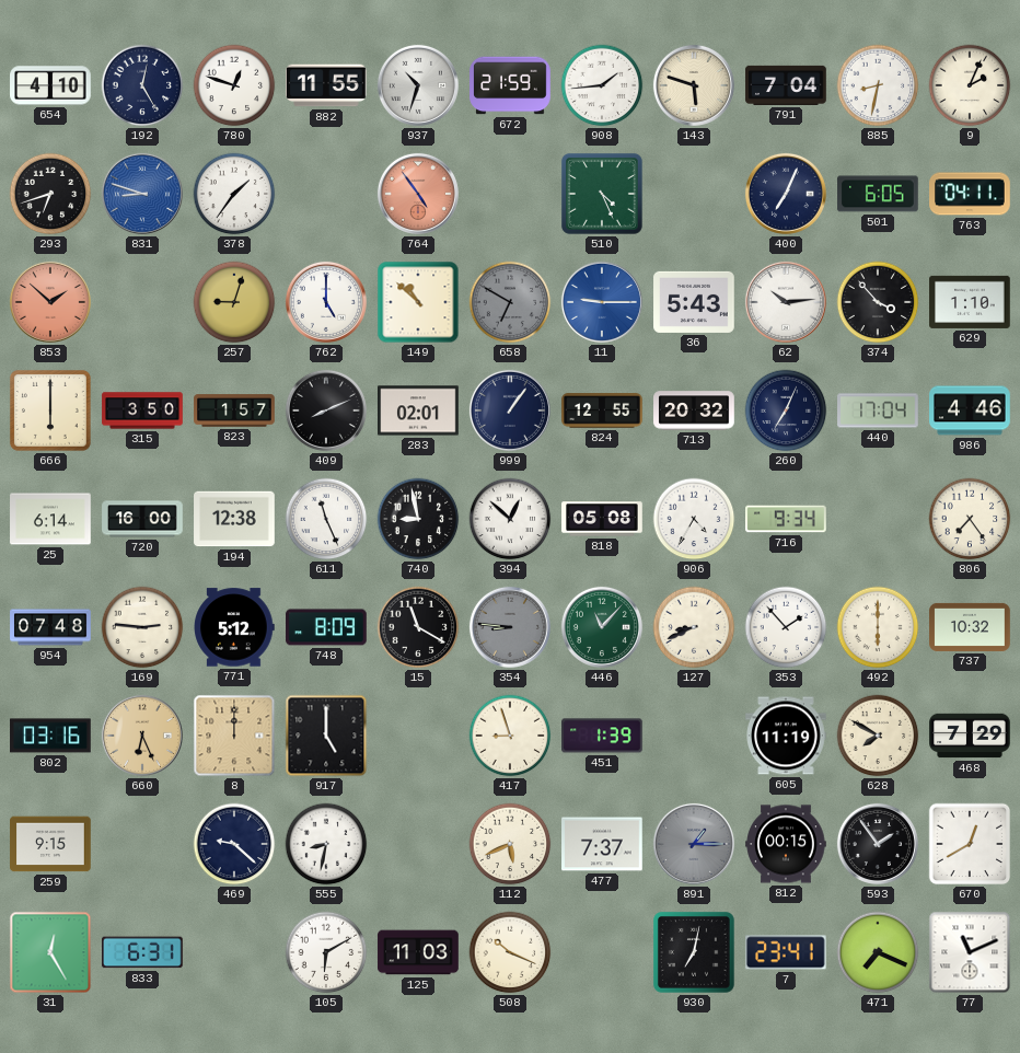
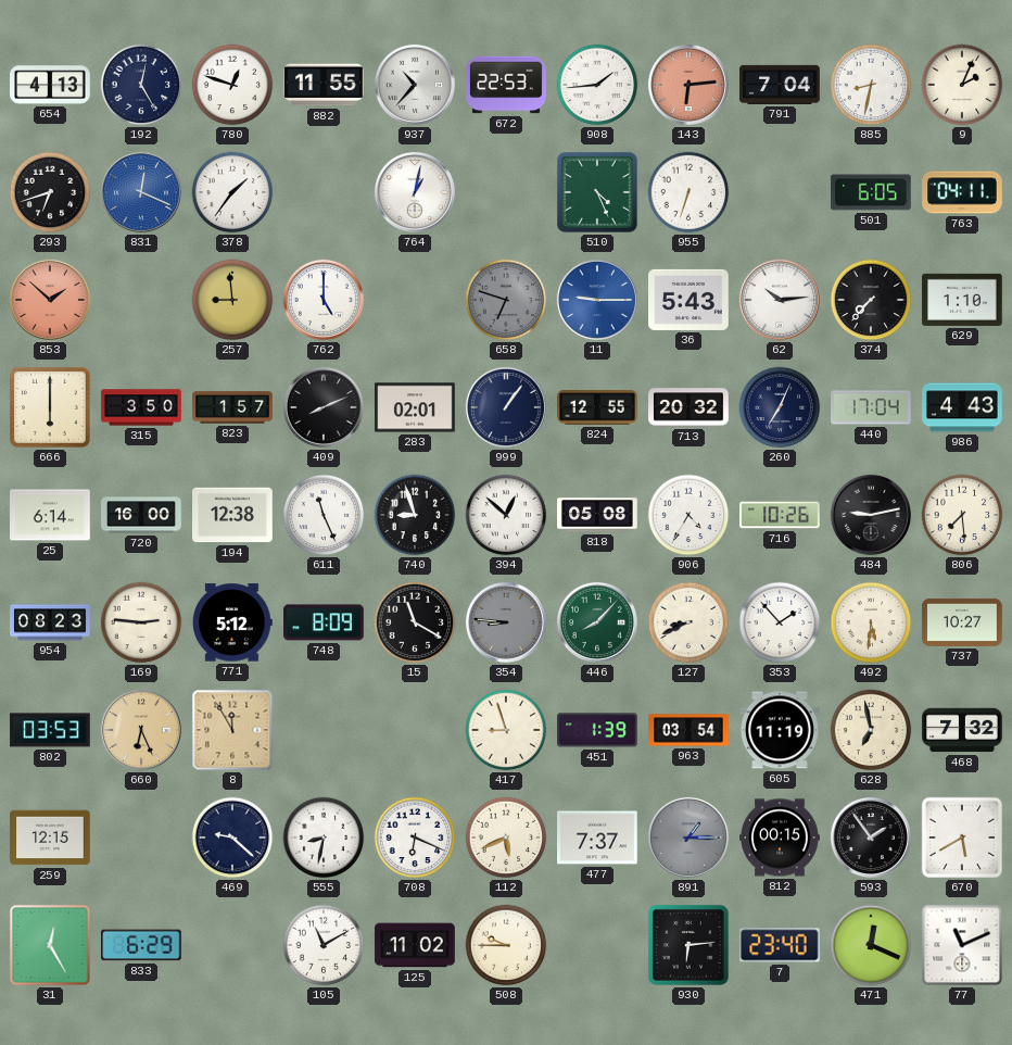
654: 4:10 -> 4:13 (50, 85)
937: 10:33 -> 10:37 (415, 85)
672: 21:59 -> 22:53 (506, 85)
143: 5:48 -> 6:14 (688, 85)
143 dial: cream -> salmon (688, 85)
831: 8:48 -> 12:19 (141, 192)
764: 4:54 -> 1:02 (415, 192)
764 dial: salmon -> white (415, 192)
955: none -> 6:33 (688, 192)
400: 7:04 -> none (786, 194)
257: 9:03 -> 8:59 (232, 300)
149: 10:52 -> none (418, 302)
658: 6:50 -> 6:48 (506, 300)
374: 3:53 -> 7:37 (871, 300)
986: 4:46 -> 4:43 (962, 407)
740: 8:58 -> 8:57 (415, 515)
716: 9:34 -> 10:26 (780, 515)
484: none -> 9:13 (871, 515)
806: 7:24 -> 7:29 (962, 515)
954: 07:48 -> 08:23 (50, 622)
446: 11:07 -> 8:07 (597, 622)
492: 6:00 -> 5:31 (871, 622)
737: 10:32 -> 10:27 (962, 622)
802: 03:16 -> 03:53 (50, 730)
8: 12:00 -> 11:55 (232, 730)
917: 5:00 -> none (326, 736)
963: none -> 03:54 (688, 730)
628: 7:50 -> 6:58 (871, 730)
468: 7:29 -> 7:32 (962, 730)
259: 9:15 -> 12:15 (50, 838)
708: none -> 6:19 (415, 838)
670: 12:40 -> 5:40 (962, 838)
833: 6:31 -> 6:29 (142, 945)
105: 6:10 -> 11:10 (324, 945)
125: 11:03 -> 11:02 (415, 945)
508: 10:19 -> 9:45 (506, 945)
930: 7:02 -> 6:14 (688, 945)
7: 23:41 -> 23:40 (780, 945)
471: 7:19 -> 12:19 (871, 945)
